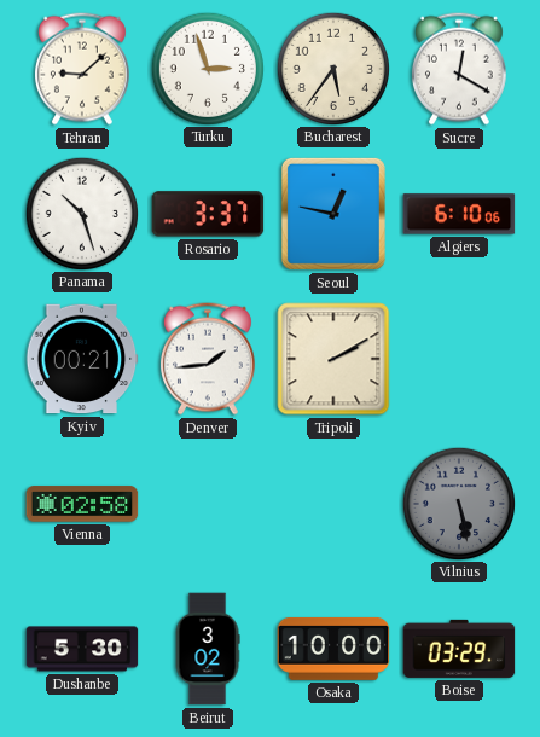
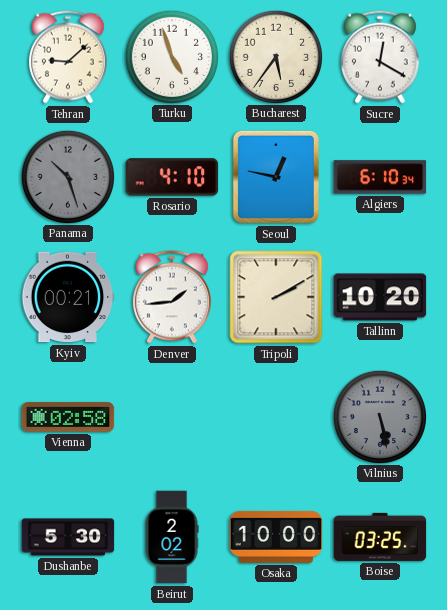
Turku: 2:57 -> 4:57 (171, 56)
Panama dial: white -> grey (67, 176)
Rosario: 3:37 -> 4:10 (172, 177)
Algiers: 6:10:06 -> 6:10:34 (380, 177)
Tallinn: none -> 10:20 (380, 297)
Beirut: 3:02 -> 2:02 (172, 537)
Boise: 03:29 -> 03:25 (380, 537)
